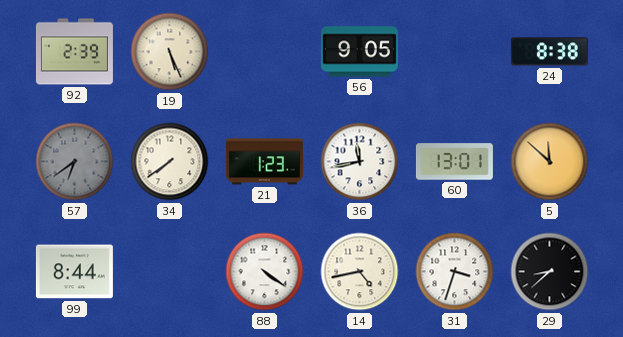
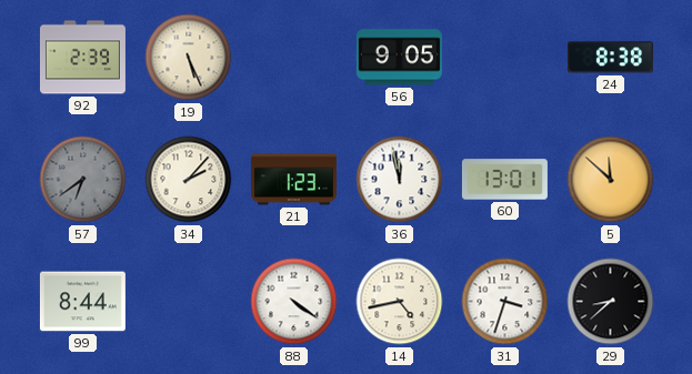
34: 7:39 -> 2:07 (189, 180)
36: 11:43 -> 11:58 (400, 180)
